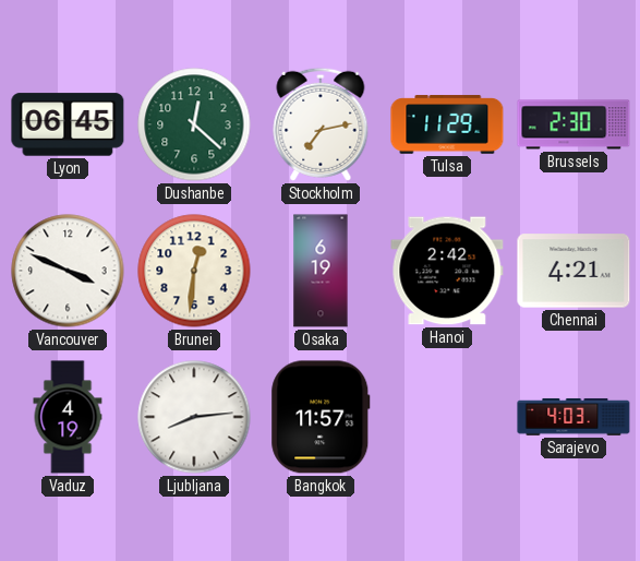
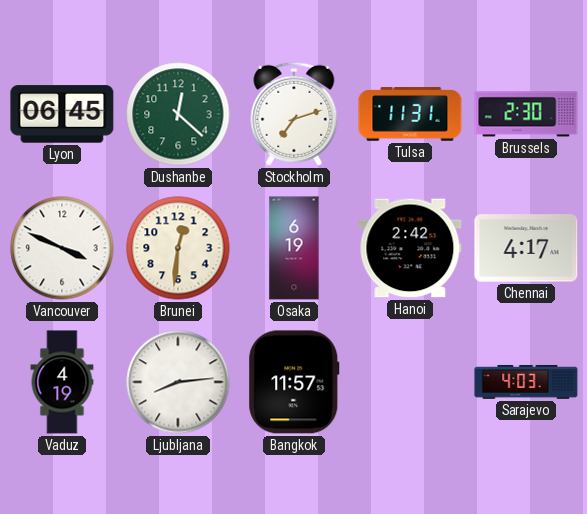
Stockholm: 7:13 -> 7:12 (294, 114)
Tulsa: 11:29 -> 11:31 (410, 114)
Chennai: 4:21 -> 4:17 (526, 248)
